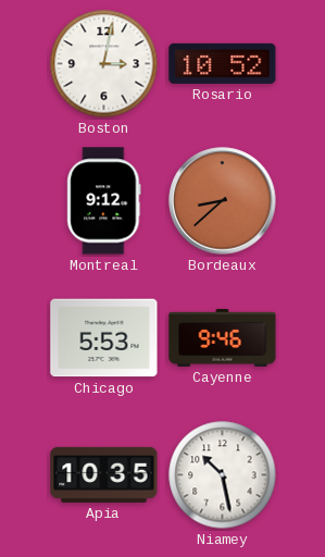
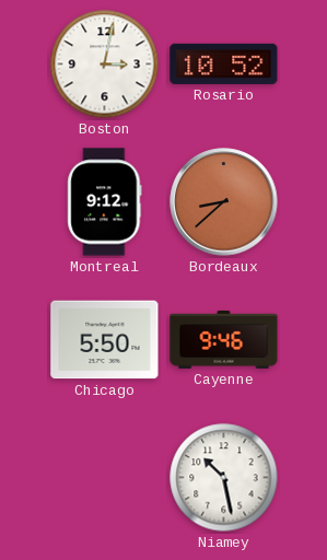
Chicago: 5:53 -> 5:50 (105, 340)
Apia: 10:35 -> none (104, 474)
